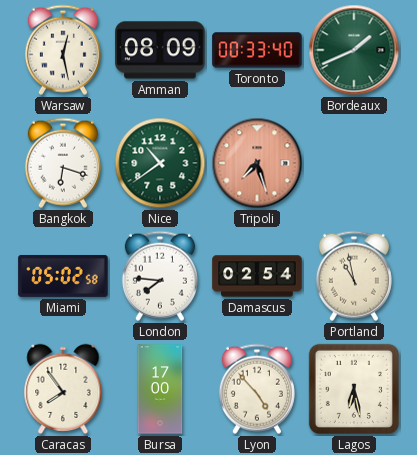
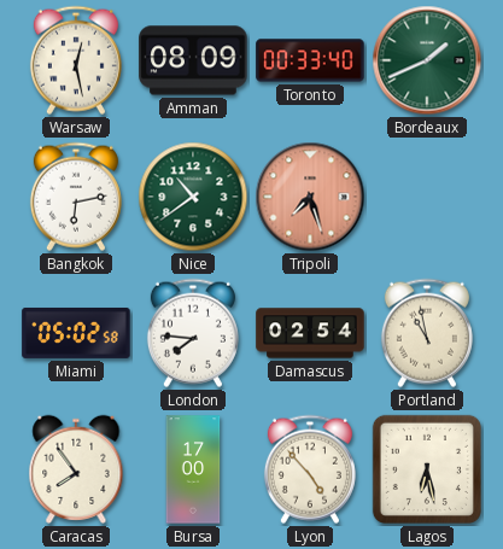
Bangkok: 6:18 -> 6:13 (76, 197)
